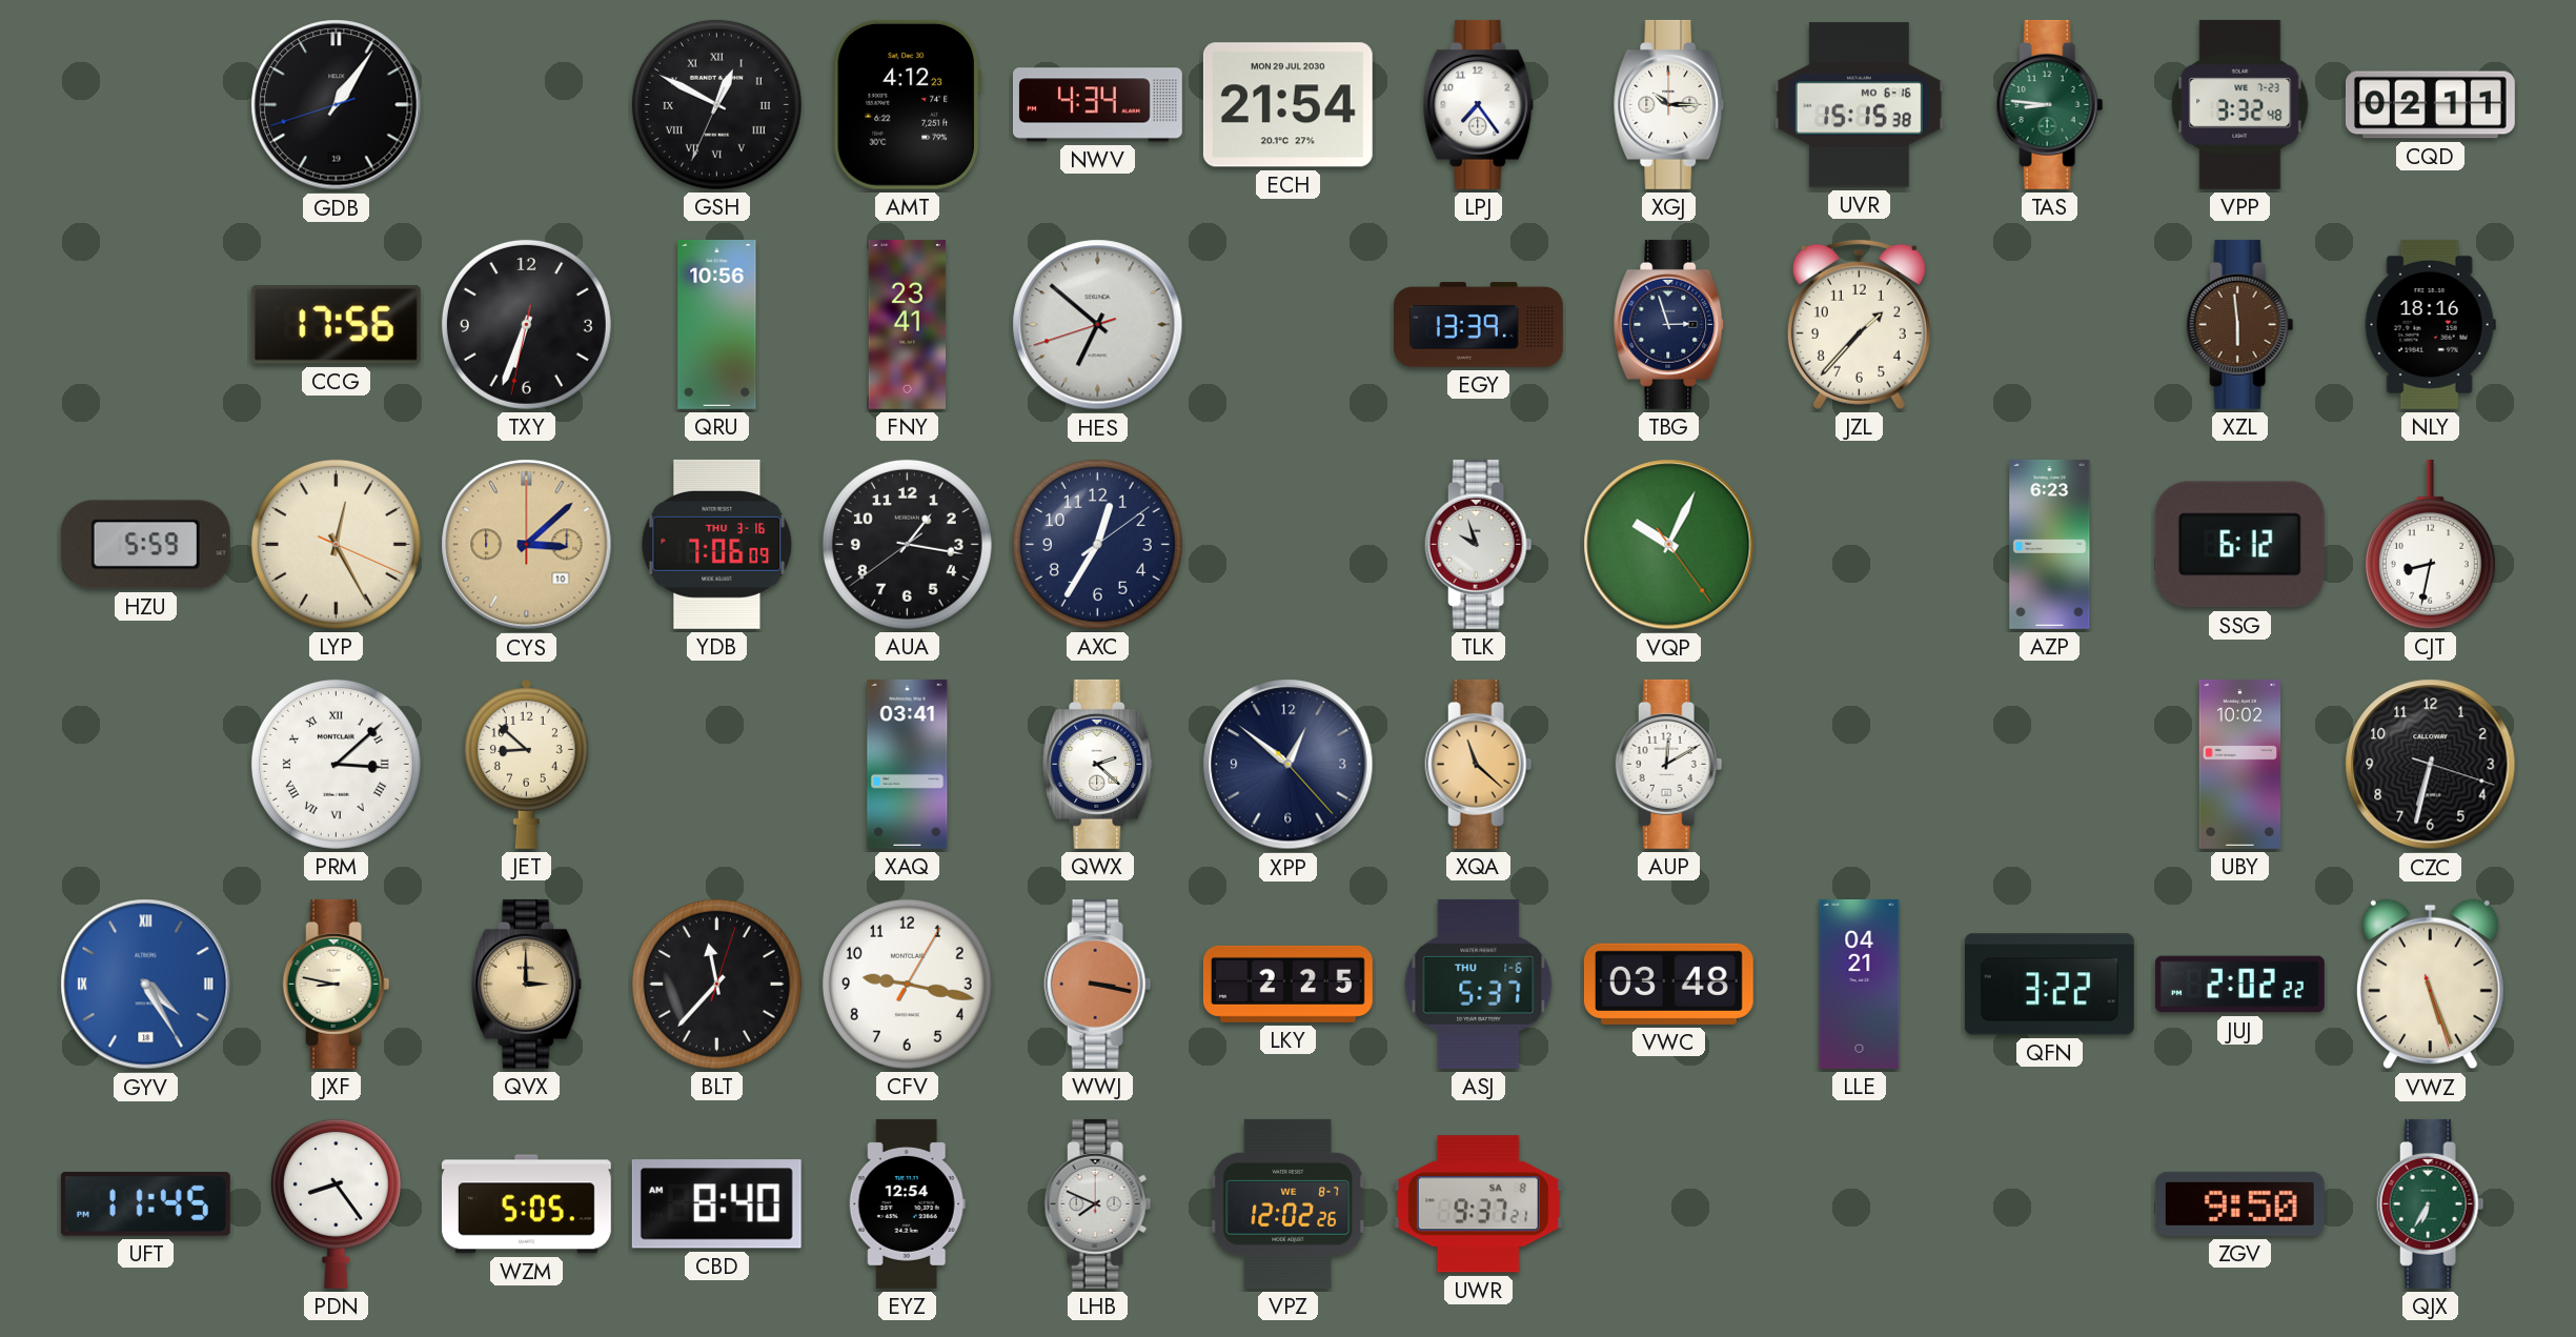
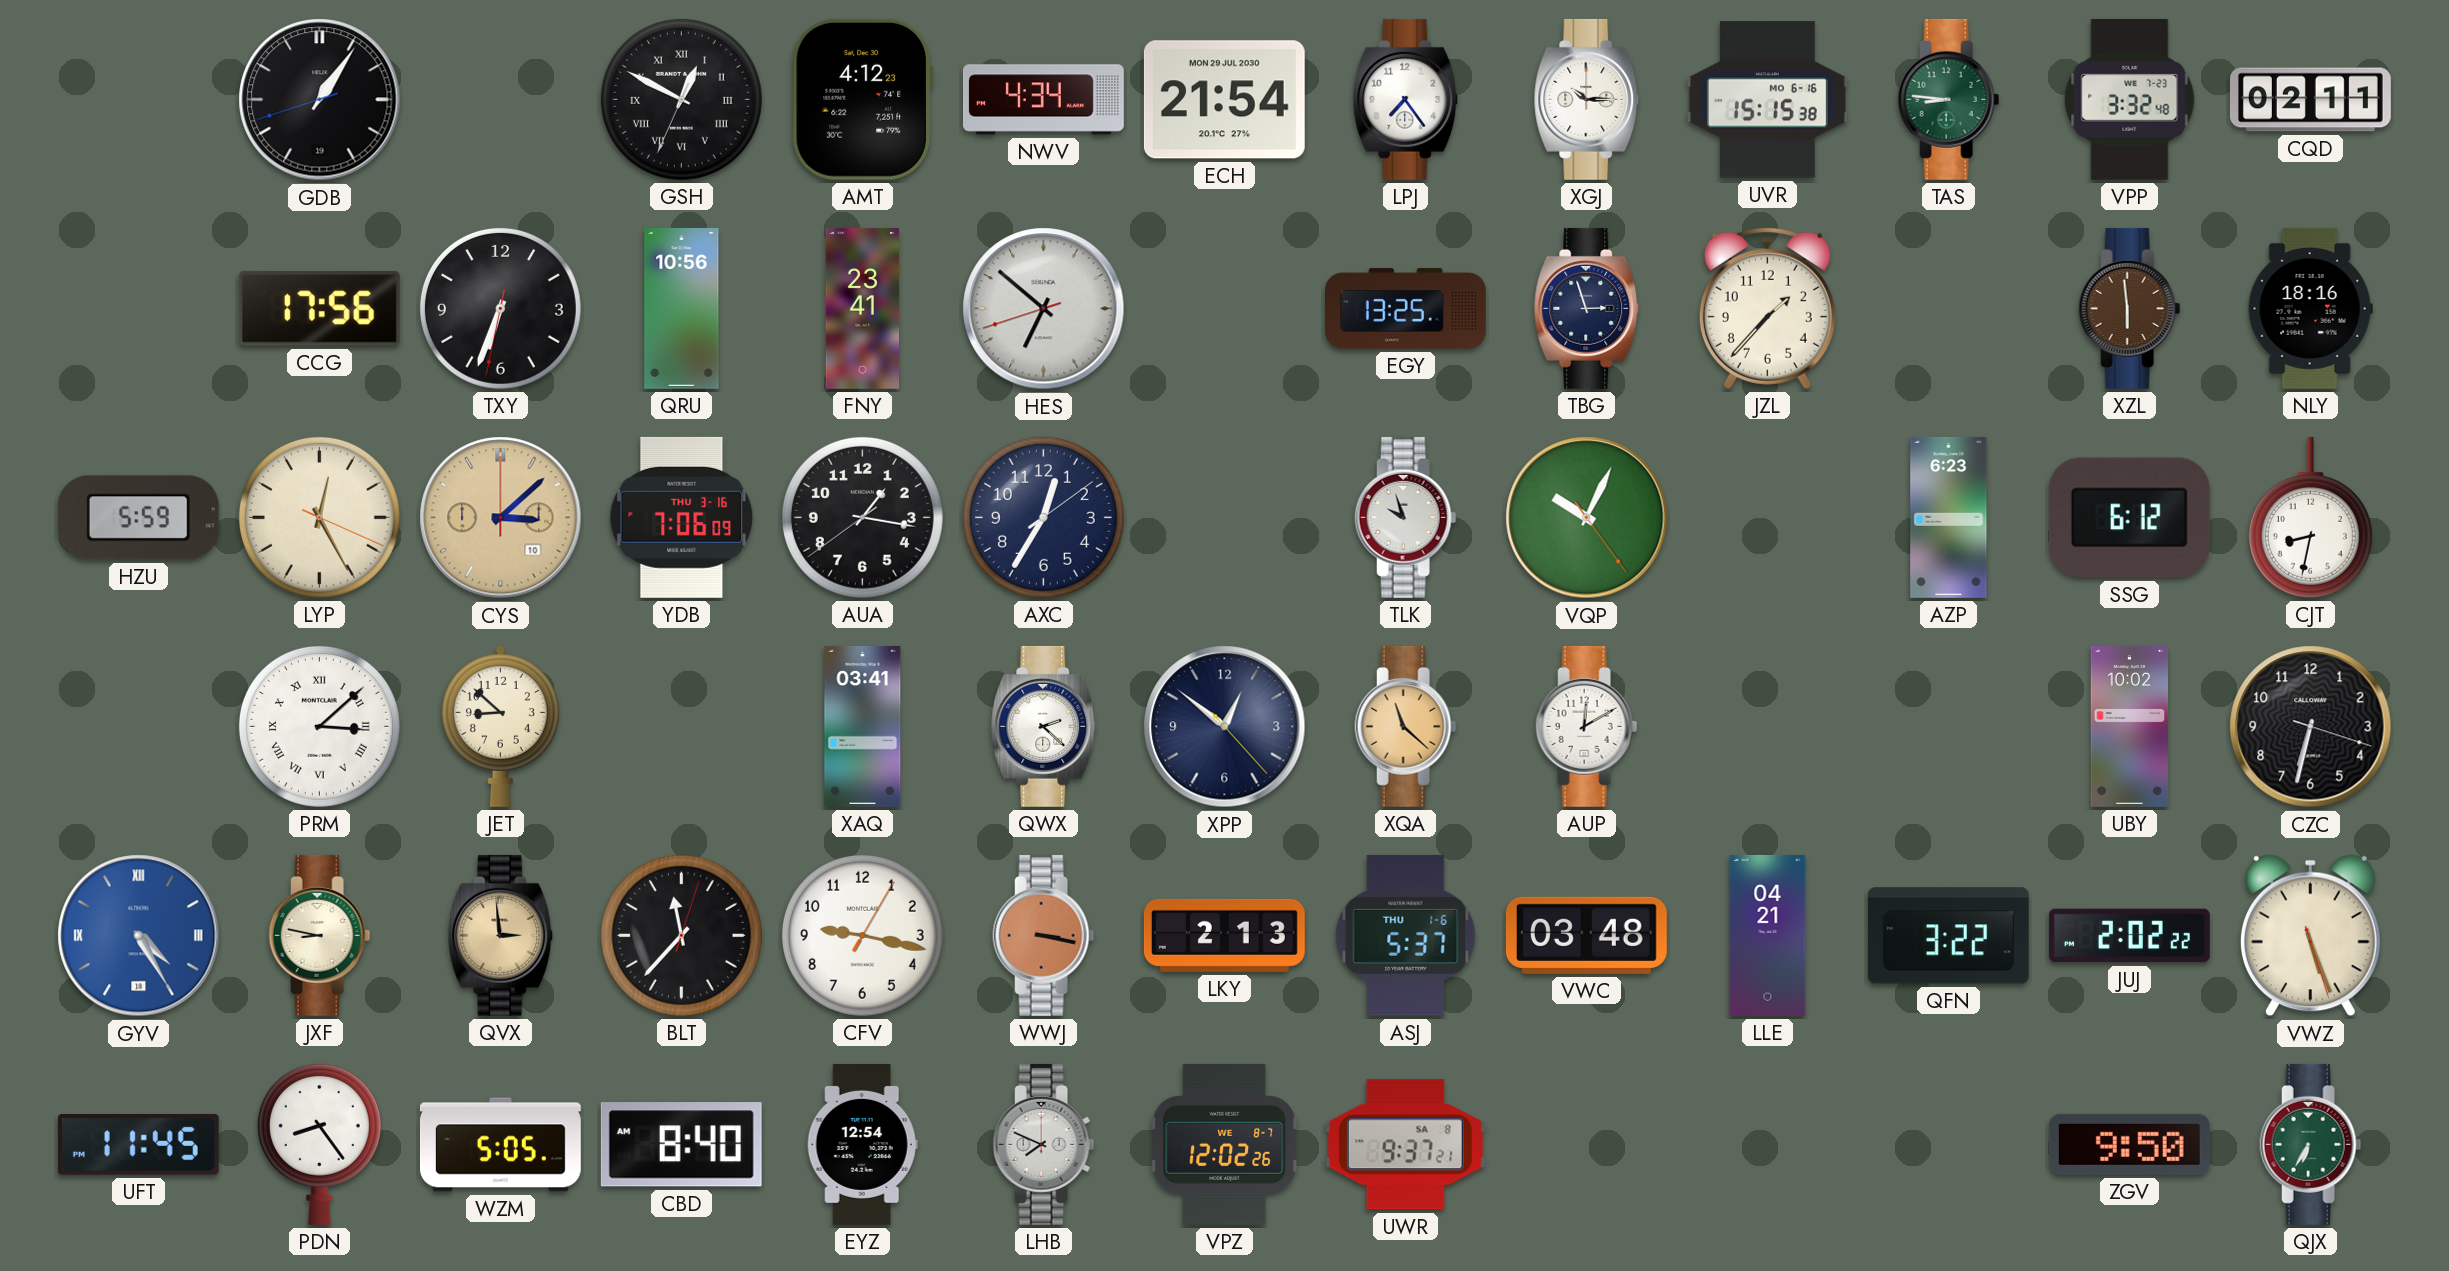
EGY: 13:39 -> 13:25 (1406, 309)
QVX: 3:00 -> 2:59 (501, 935)
LKY: 2:25 -> 2:13 (1224, 935)
